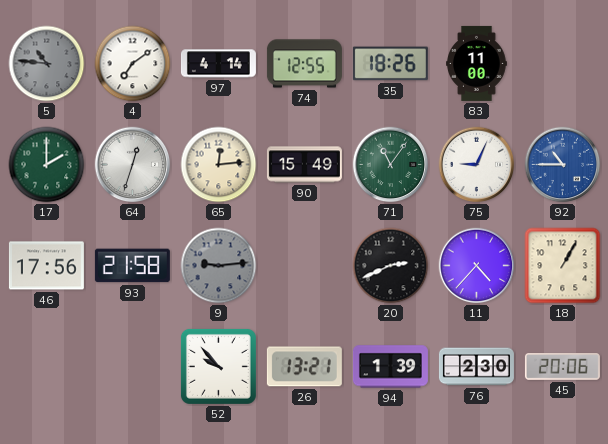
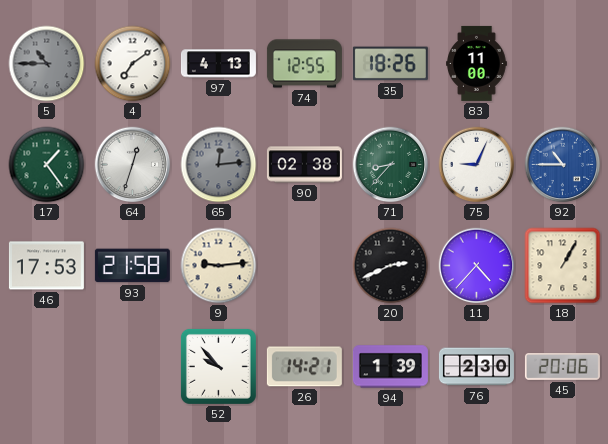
5: 10:46 -> 10:45 (47, 64)
97: 4:14 -> 4:13 (218, 64)
17: 2:00 -> 1:24 (47, 165)
65 dial: cream -> grey (219, 165)
90: 15:49 -> 02:38 (304, 165)
71: 11:06 -> 8:37 (391, 165)
46: 17:56 -> 17:53 (46, 266)
9 dial: grey -> cream (219, 266)
26: 13:21 -> 14:21 (304, 367)
